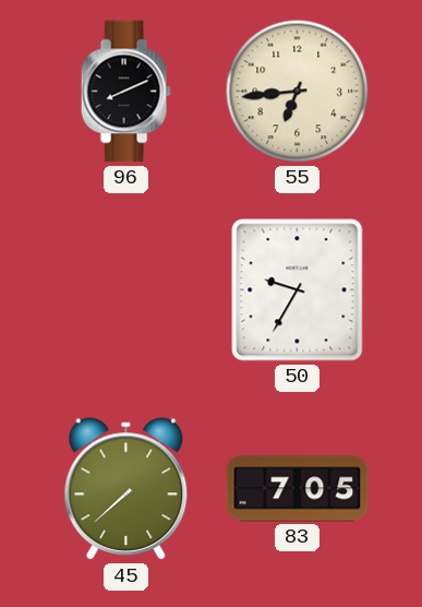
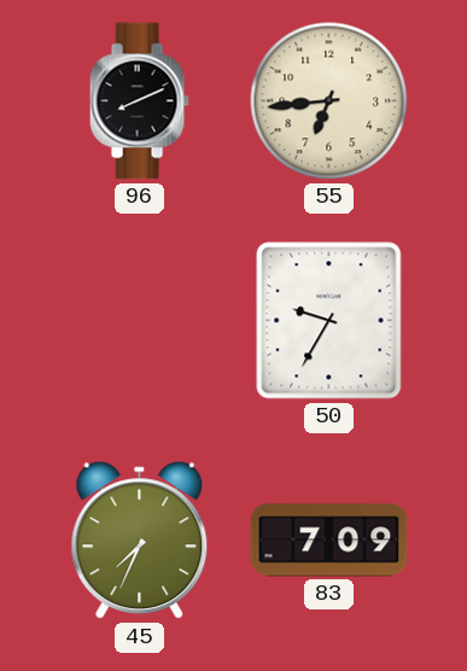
45: 7:38 -> 7:34 (140, 541)
83: 7:05 -> 7:09 (329, 541)
